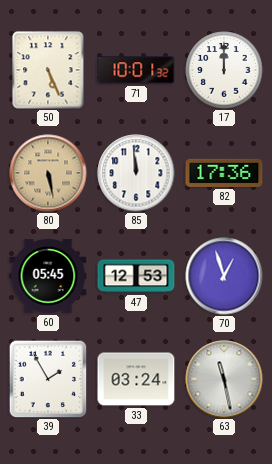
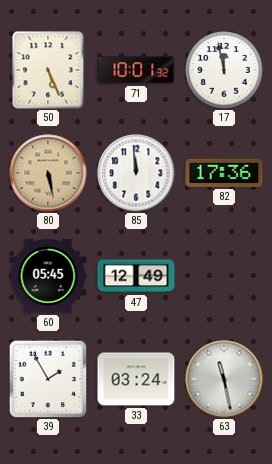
17: 12:00 -> 11:58 (224, 70)
47: 12:53 -> 12:49 (136, 276)
70: 12:57 -> none (224, 276)
